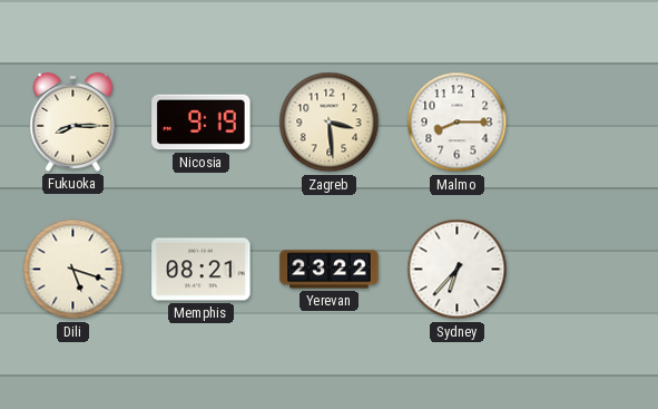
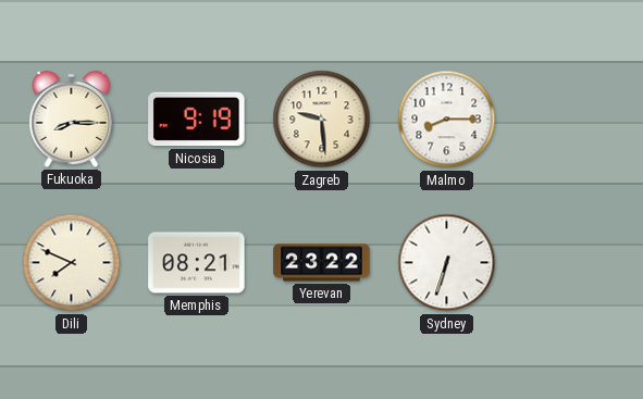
Zagreb: 3:29 -> 9:29 (322, 120)
Dili: 5:18 -> 7:49 (72, 263)
Sydney: 6:37 -> 6:33 (447, 263)
